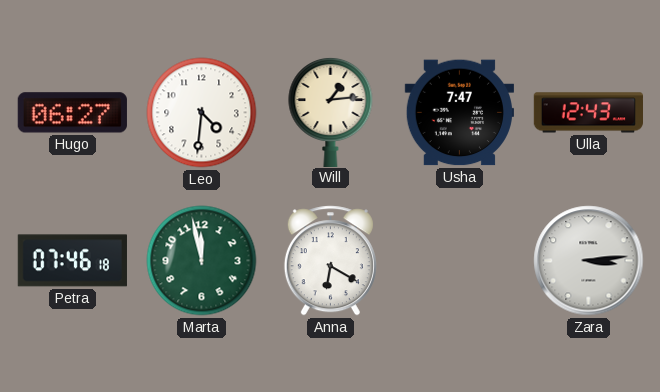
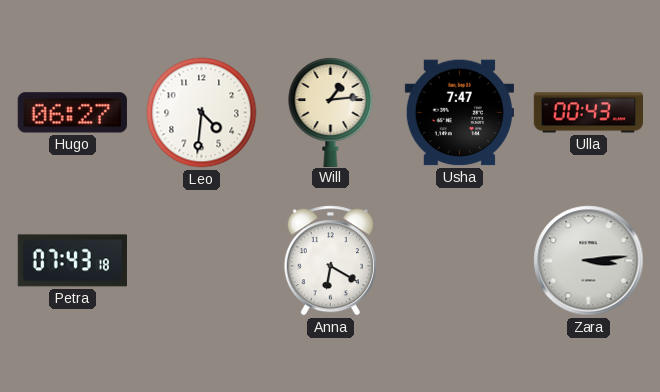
Ulla: 12:43 -> 00:43 (588, 113)
Petra: 07:46 -> 07:43 (72, 261)
Marta: 11:58 -> none (202, 261)
